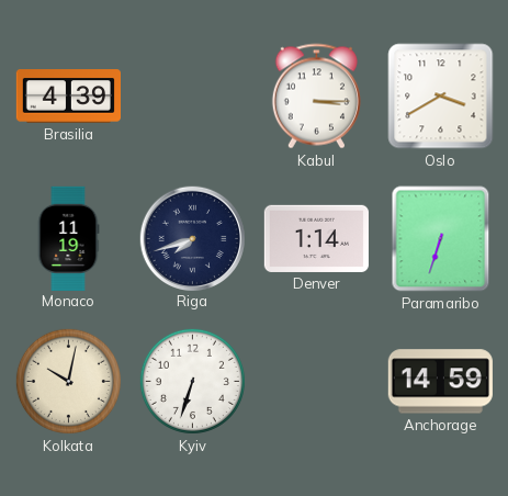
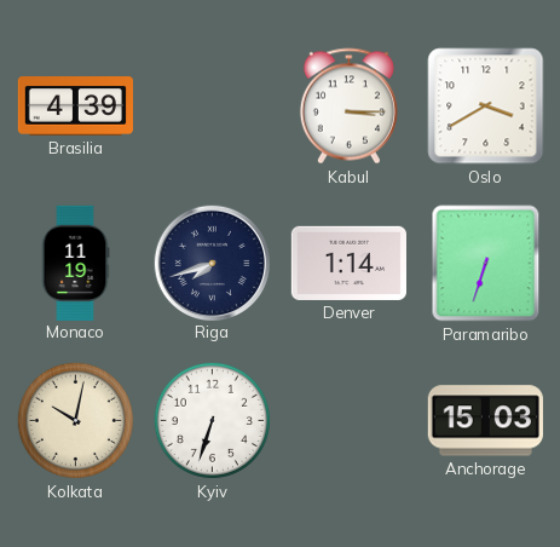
Anchorage: 14:59 -> 15:03 (485, 421)
